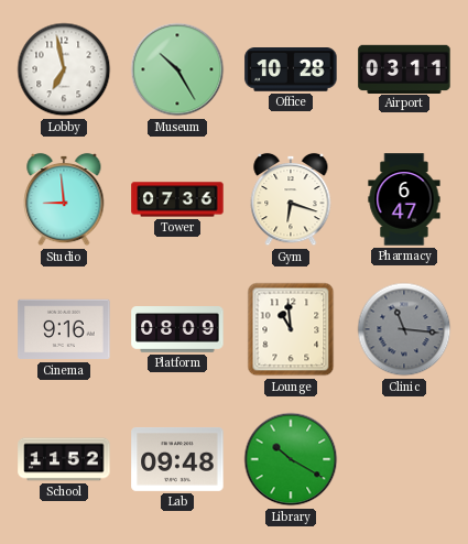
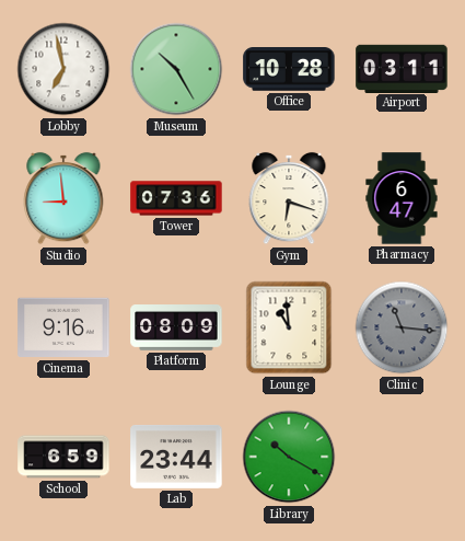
School: 11:52 -> 6:59 (63, 457)
Lab: 09:48 -> 23:44 (176, 457)
